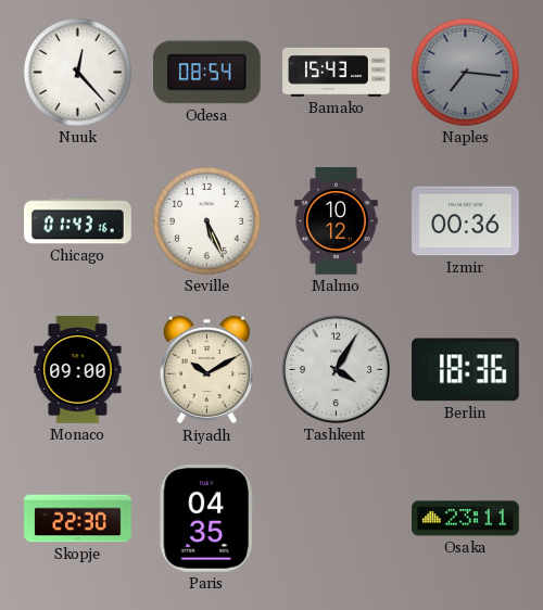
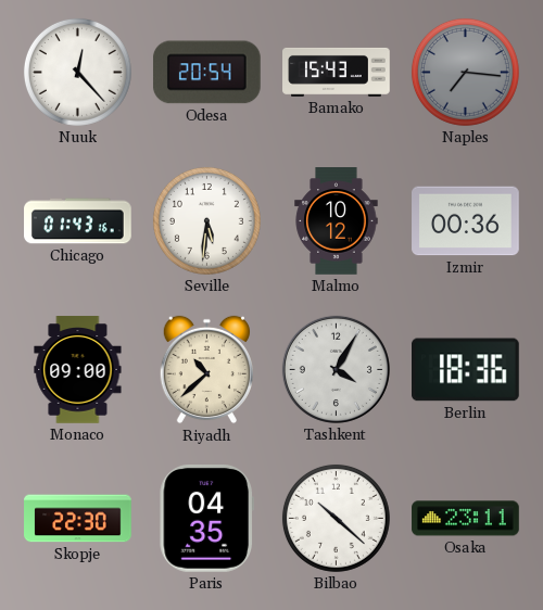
Odesa: 08:54 -> 20:54 (206, 73)
Seville: 5:26 -> 5:31 (206, 220)
Riyadh: 10:10 -> 10:38 (206, 370)
Bilbao: none -> 10:22 (336, 518)
